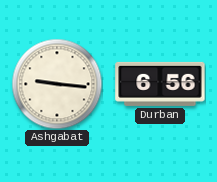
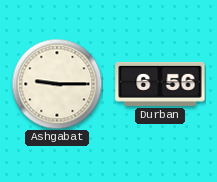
Ashgabat: 9:16 -> 9:15 (57, 84)
